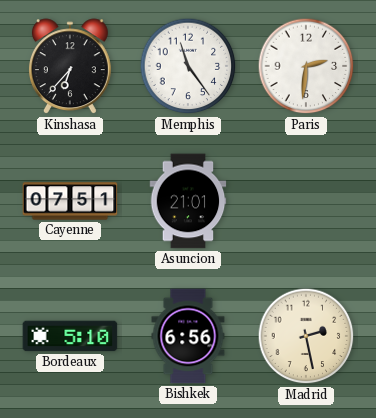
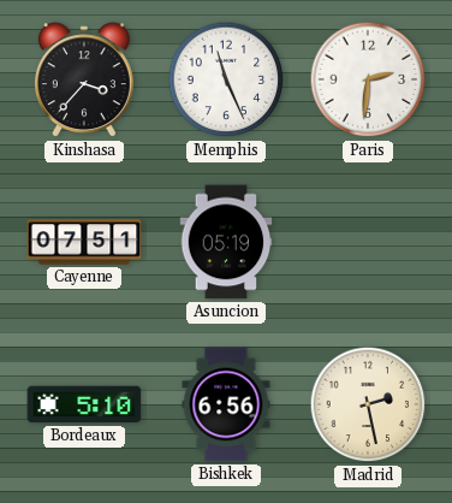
Kinshasa: 6:37 -> 3:37 (84, 81)
Memphis: 11:24 -> 11:26 (226, 79)
Asuncion: 21:01 -> 05:19 (226, 242)
